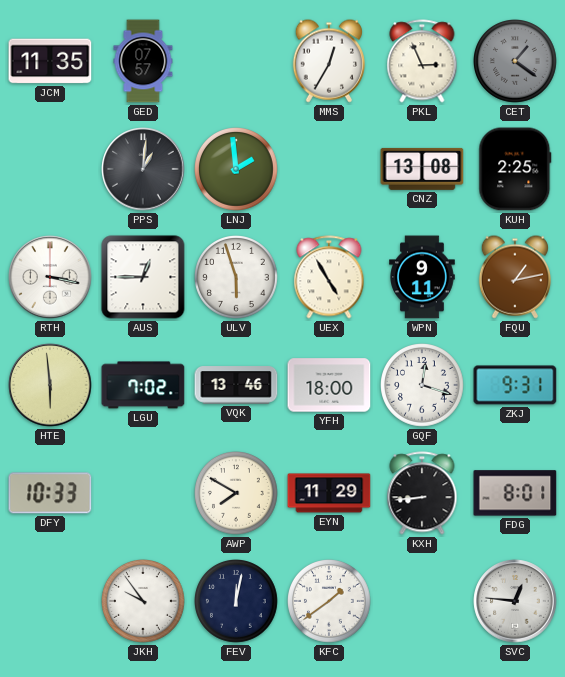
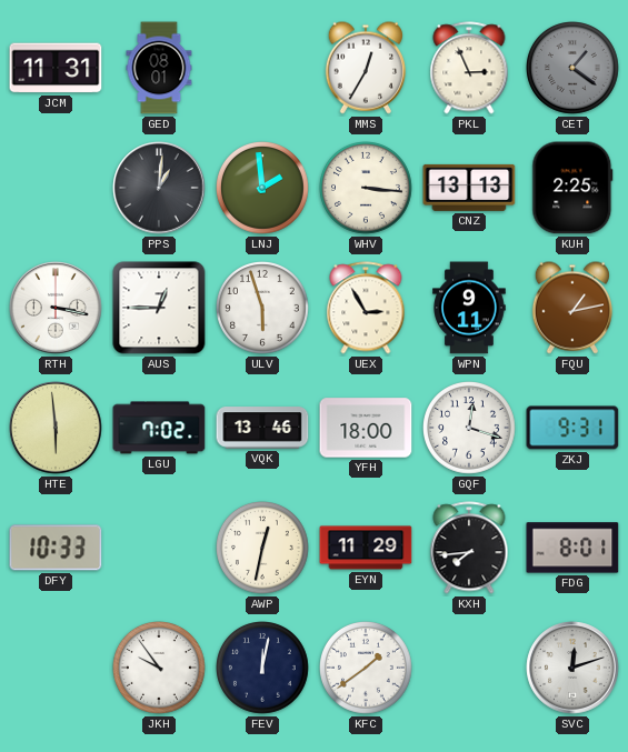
JCM: 11:35 -> 11:31 (56, 68)
GED: 07:57 -> 08:01 (159, 68)
WHV: none -> 3:16 (367, 189)
CNZ: 13:08 -> 13:13 (469, 188)
UEX: 4:55 -> 2:55 (366, 308)
AWP: 7:50 -> 12:32 (263, 549)
KXH: 8:44 -> 7:44 (469, 548)
SVC: 12:46 -> 12:12 (572, 668)
